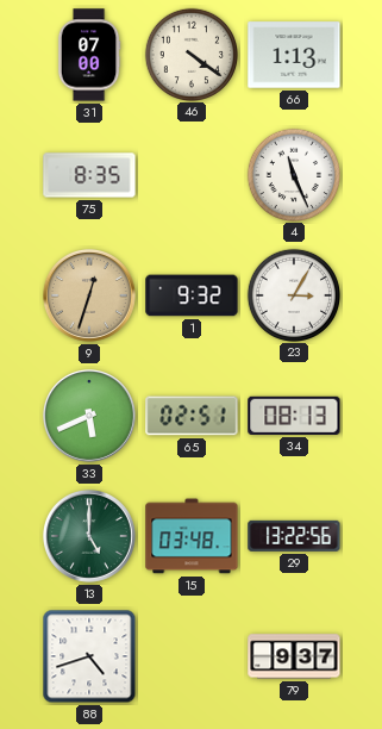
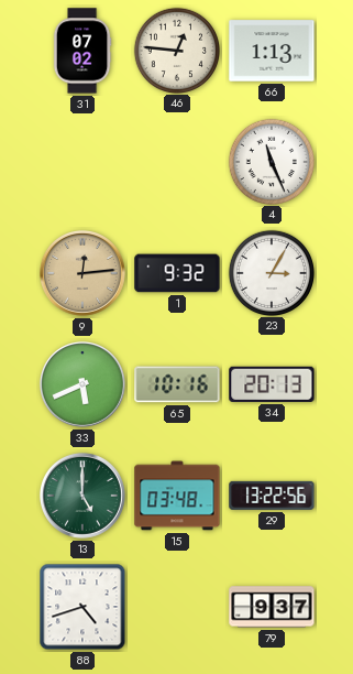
31: 07:00 -> 07:02 (82, 51)
46: 4:21 -> 12:46 (176, 50)
75: 8:35 -> none (89, 175)
9: 12:33 -> 12:14 (82, 273)
65: 02:51 -> 10:16 (177, 384)
34: 08:13 -> 20:13 (272, 384)
